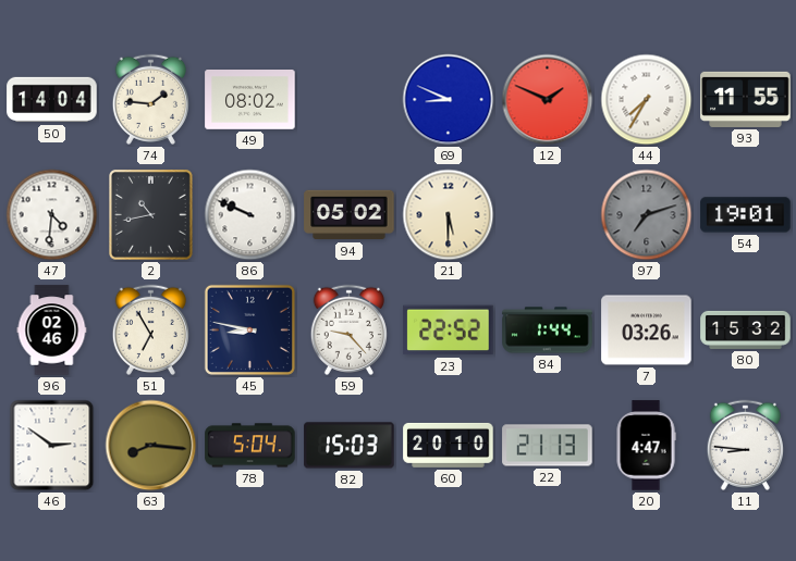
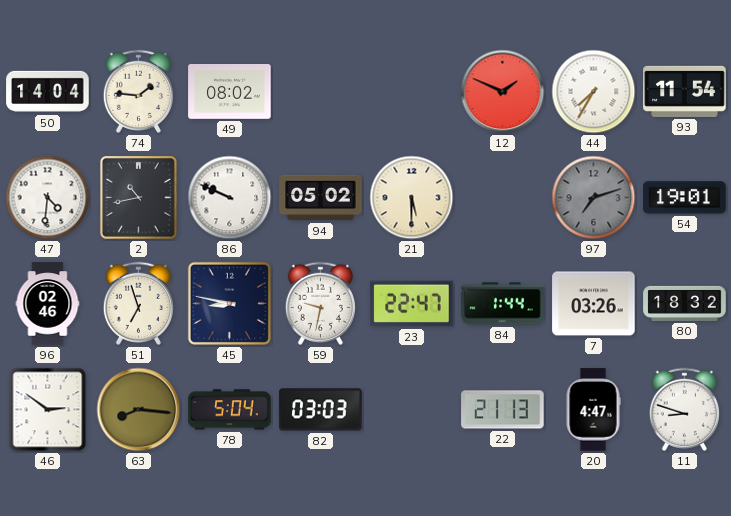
69: 8:49 -> none (449, 100)
93: 11:55 -> 11:54 (685, 91)
51: 6:55 -> 6:57 (138, 303)
59: 9:23 -> 9:32 (320, 303)
23: 22:52 -> 22:47 (412, 304)
80: 15:32 -> 18:32 (685, 303)
82: 15:03 -> 03:03 (321, 410)
60: 20:10 -> none (449, 445)
11: 8:46 -> 8:48 (684, 409)
